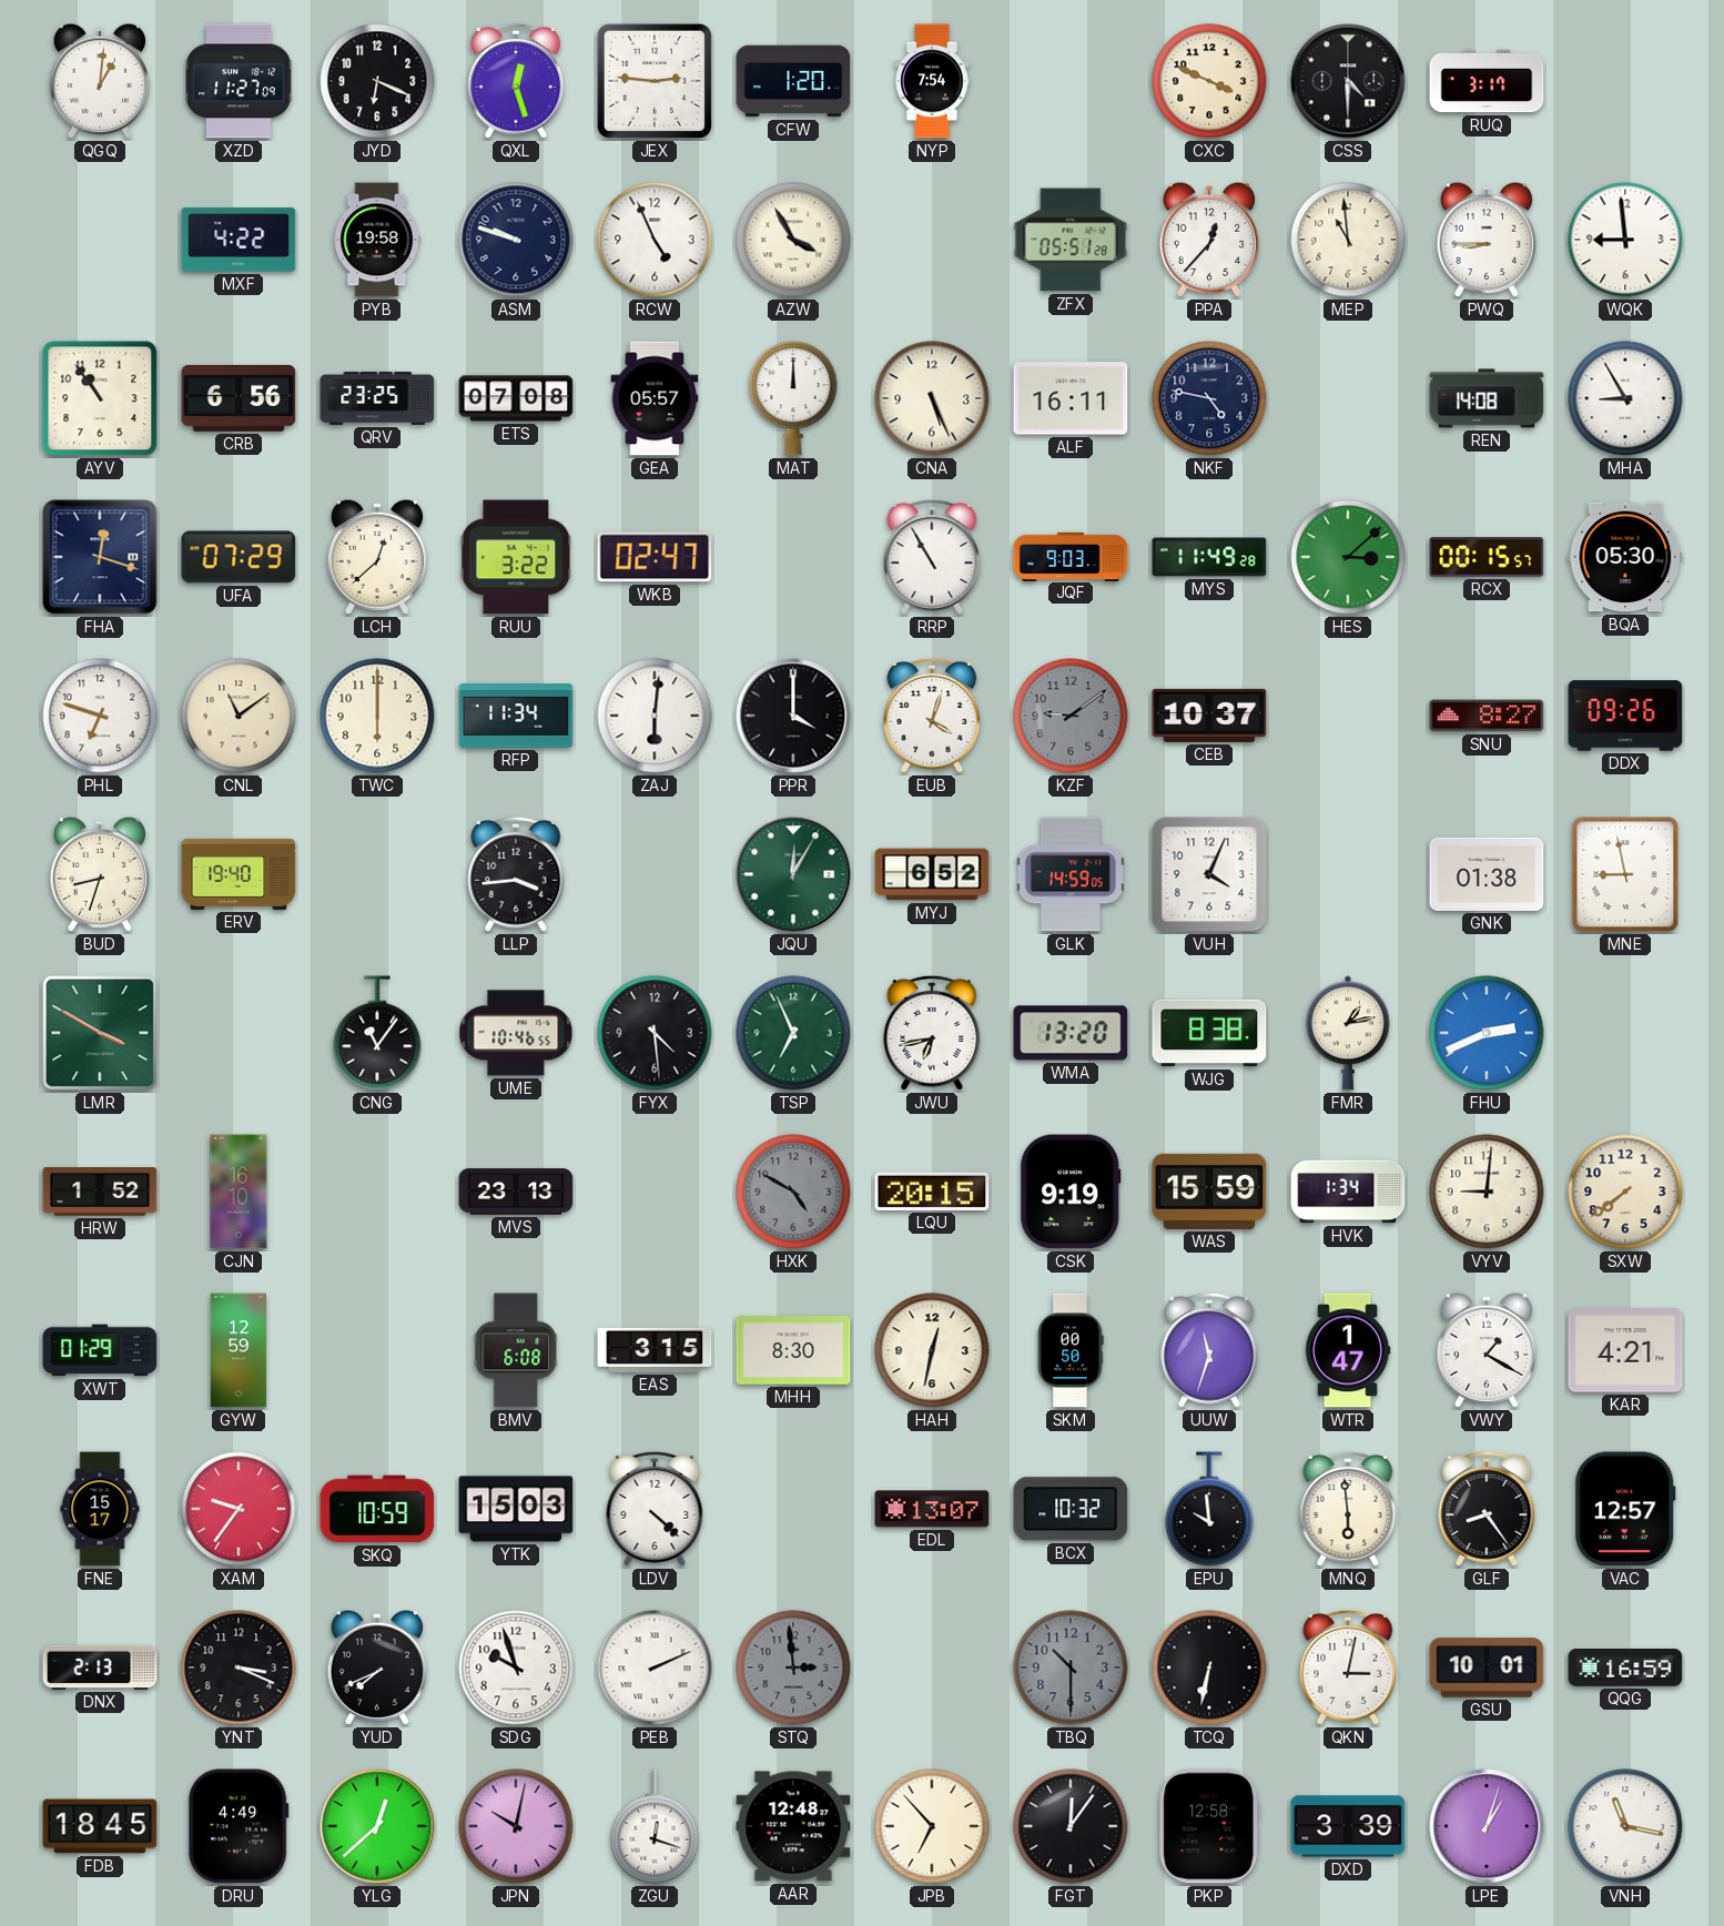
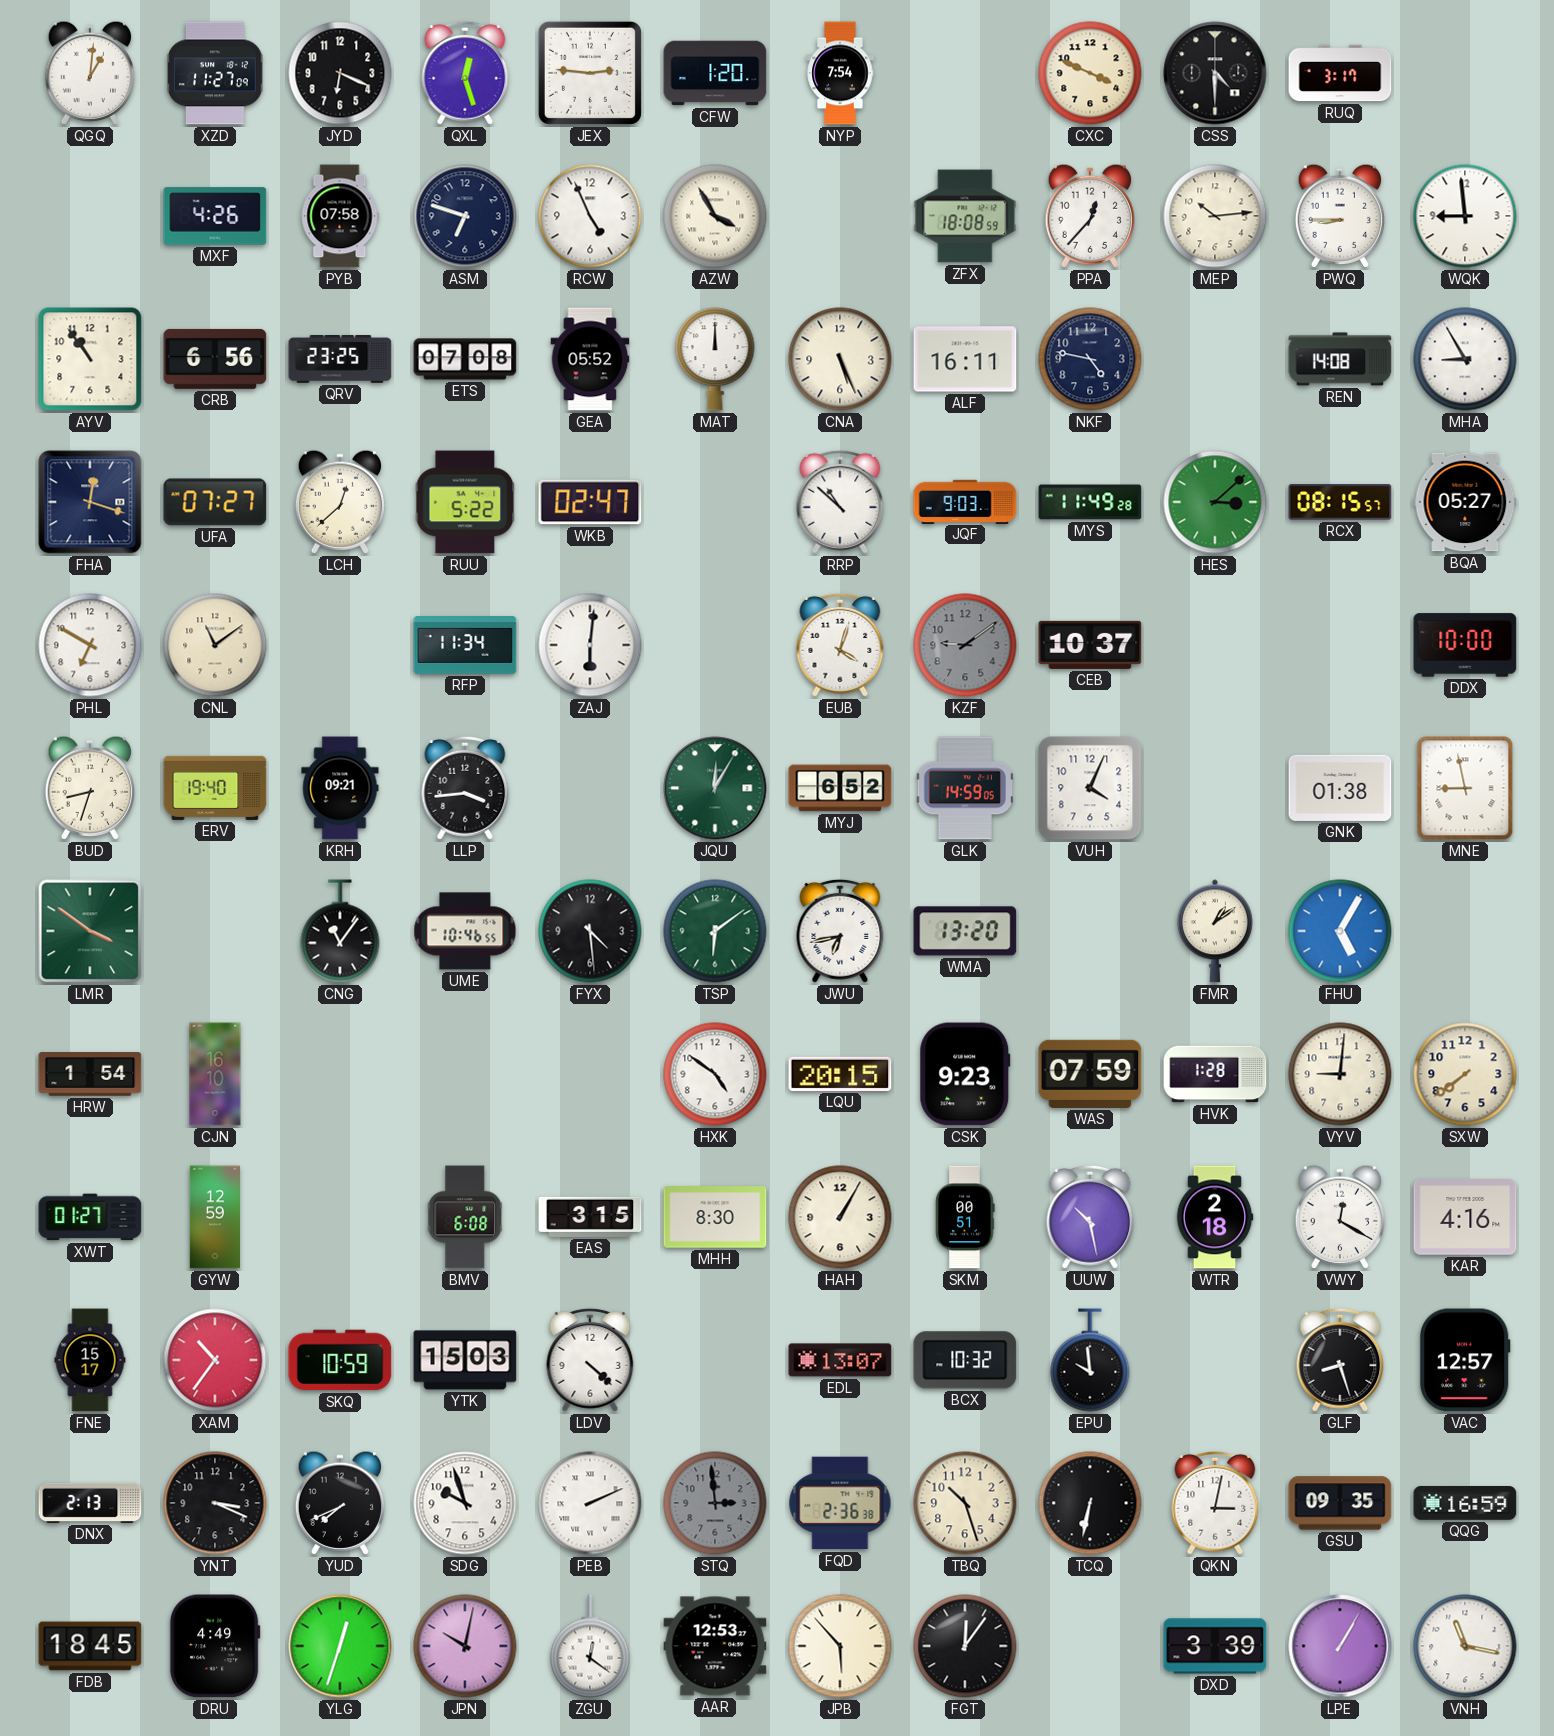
MXF: 4:22 -> 4:26 (215, 216)
PYB: 19:58 -> 07:58 (340, 216)
ASM: 9:48 -> 6:48 (465, 216)
ZFX: 05:51 -> 18:08 (965, 216)
MEP: 10:59 -> 10:14 (1215, 216)
GEA: 05:57 -> 05:52 (590, 359)
UFA: 07:29 -> 07:27 (215, 502)
RUU: 3:22 -> 5:22 (465, 502)
RRP: 10:55 -> 10:52 (840, 502)
RCX: 00:15 -> 08:15 (1340, 502)
BQA: 05:30 -> 05:27 (1465, 502)
PHL: 6:48 -> 6:50 (90, 645)
TWC: 6:00 -> none (377, 716)
PPR: 4:00 -> none (793, 716)
SNU: 8:27 -> none (1487, 716)
DDX: 09:26 -> 10:00 (1465, 645)
KRH: none -> 09:21 (340, 788)
LMR: 3:50 -> 3:51 (90, 931)
TSP: 6:56 -> 6:09 (715, 931)
WJG: 8:38 -> none (1209, 1033)
FMR: 1:13 -> 1:09 (1215, 931)
FHU: 2:41 -> 5:05 (1340, 931)
HRW: 1:52 -> 1:54 (90, 1074)
MVS: 23:13 -> none (516, 1192)
HXK: 4:50 -> 4:51 (715, 1074)
HXK dial: grey -> white (715, 1074)
CSK: 9:19 -> 9:23 (965, 1074)
WAS: 15:59 -> 07:59 (1090, 1074)
HVK: 1:34 -> 1:28 (1215, 1074)
XWT: 01:29 -> 01:27 (90, 1217)
HAH: 12:32 -> 1:05 (840, 1217)
SKM: 00:50 -> 00:51 (965, 1217)
UUW: 11:33 -> 10:28 (1090, 1217)
WTR: 1:47 -> 2:18 (1215, 1217)
VWY: 1:20 -> 12:20 (1339, 1217)
KAR: 4:21 -> 4:16 (1465, 1218)
XAM: 9:36 -> 10:36 (215, 1360)
MNQ: 5:59 -> none (1348, 1509)
GLF: 8:24 -> 8:27 (1340, 1360)
FQD: none -> 2:36 (840, 1503)
TBQ: 10:30 -> 10:27 (965, 1503)
TBQ dial: grey -> cream (965, 1503)
GSU: 10:01 -> 09:35 (1340, 1503)
YLG: 12:38 -> 12:33 (340, 1646)
ZGU: 12:18 -> 12:21 (590, 1646)
AAR: 12:48 -> 12:53 (715, 1646)
JPB: 6:53 -> 5:53 (840, 1646)
PKP: 12:58 -> none (1209, 1826)
LPE: 1:03 -> 1:05 (1340, 1646)
